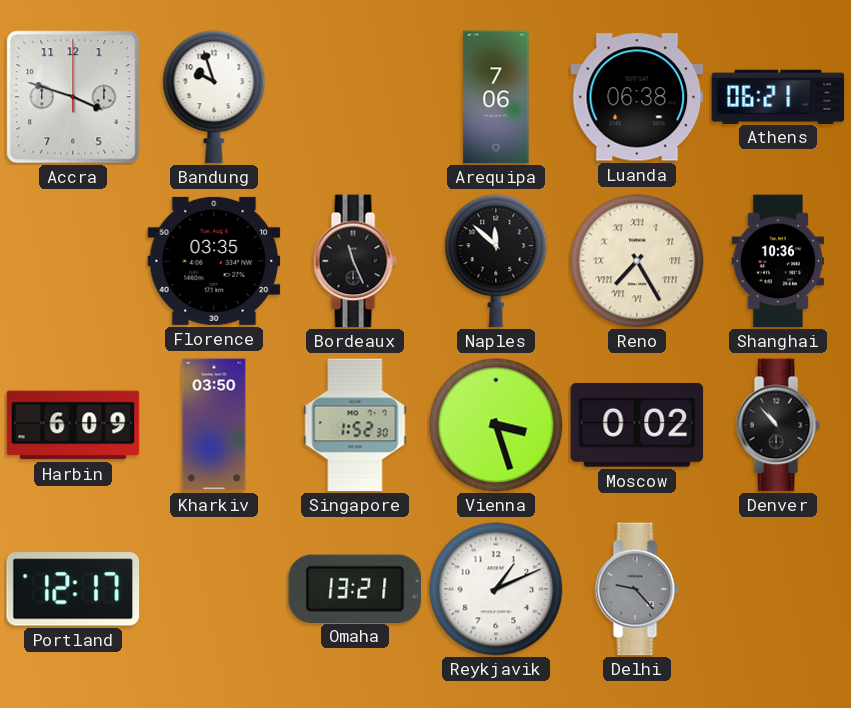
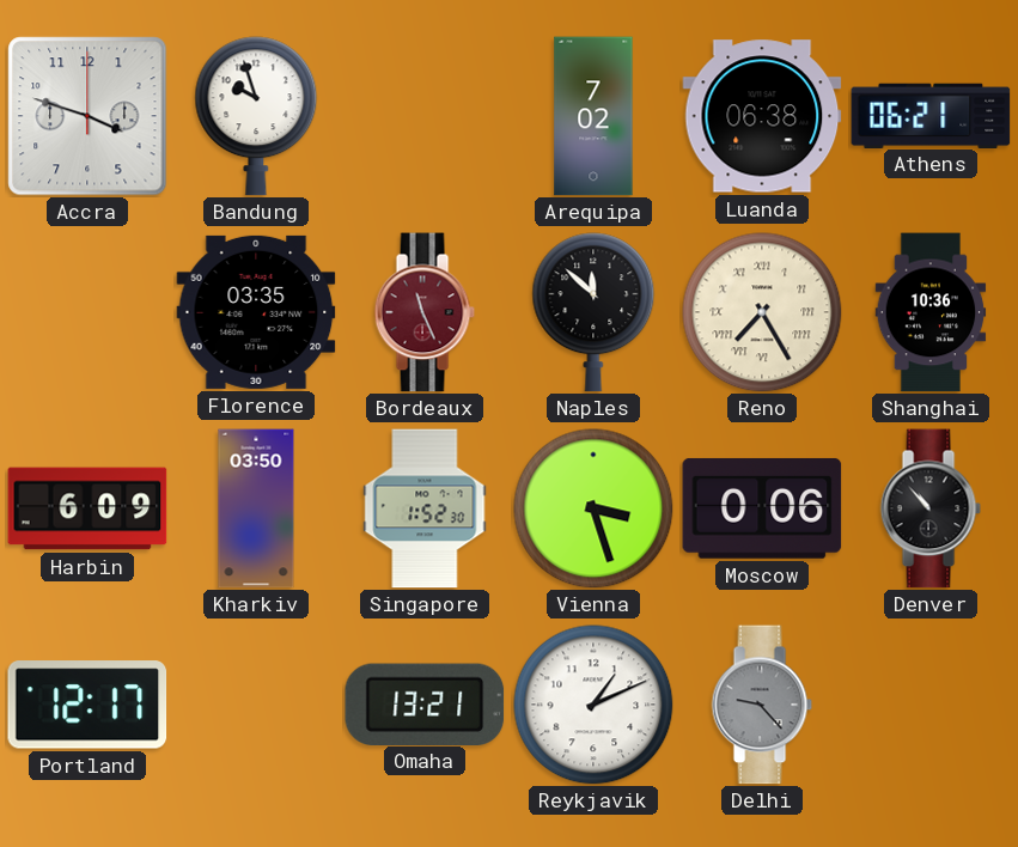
Arequipa: 7:06 -> 7:02 (593, 116)
Bordeaux dial: black -> burgundy (425, 312)
Moscow: 0:02 -> 0:06 (762, 508)
